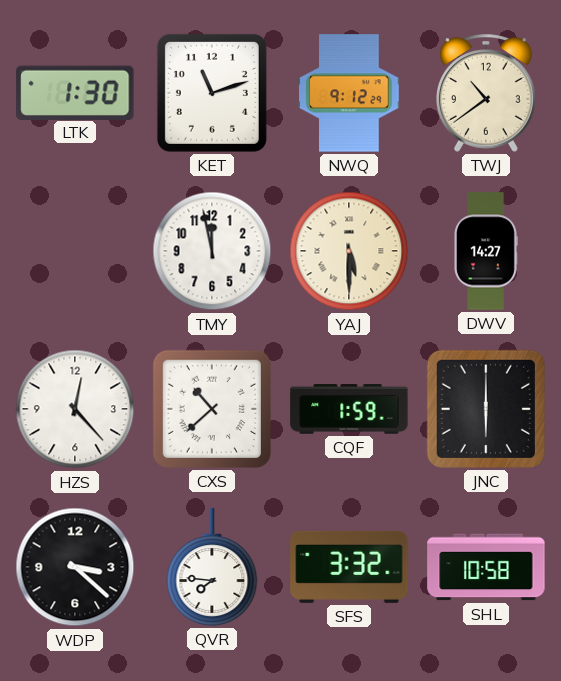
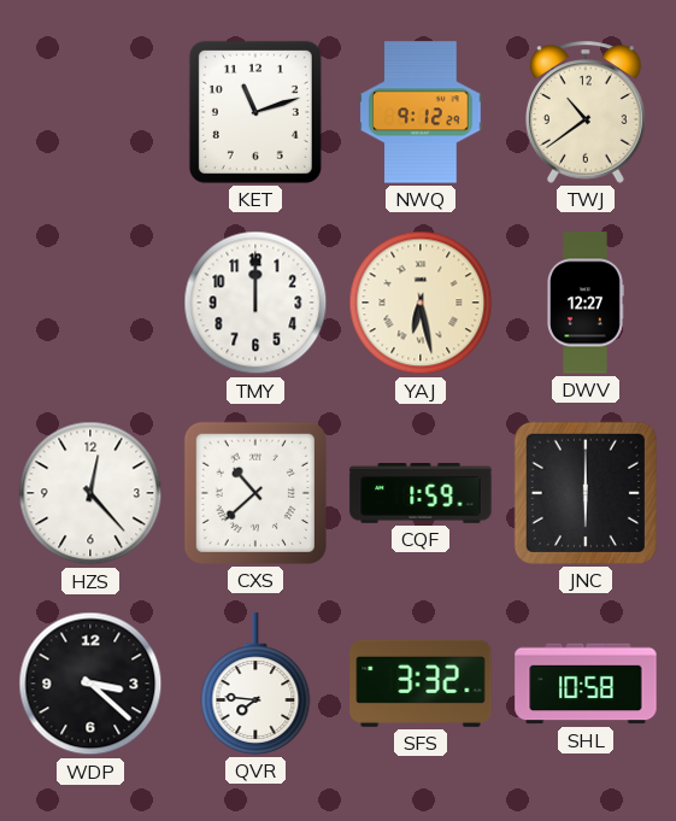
LTK: 1:30 -> none (75, 92)
TMY: 11:58 -> 12:00 (255, 303)
YAJ: 5:30 -> 6:28 (421, 303)
DWV: 14:27 -> 12:27 (586, 303)
